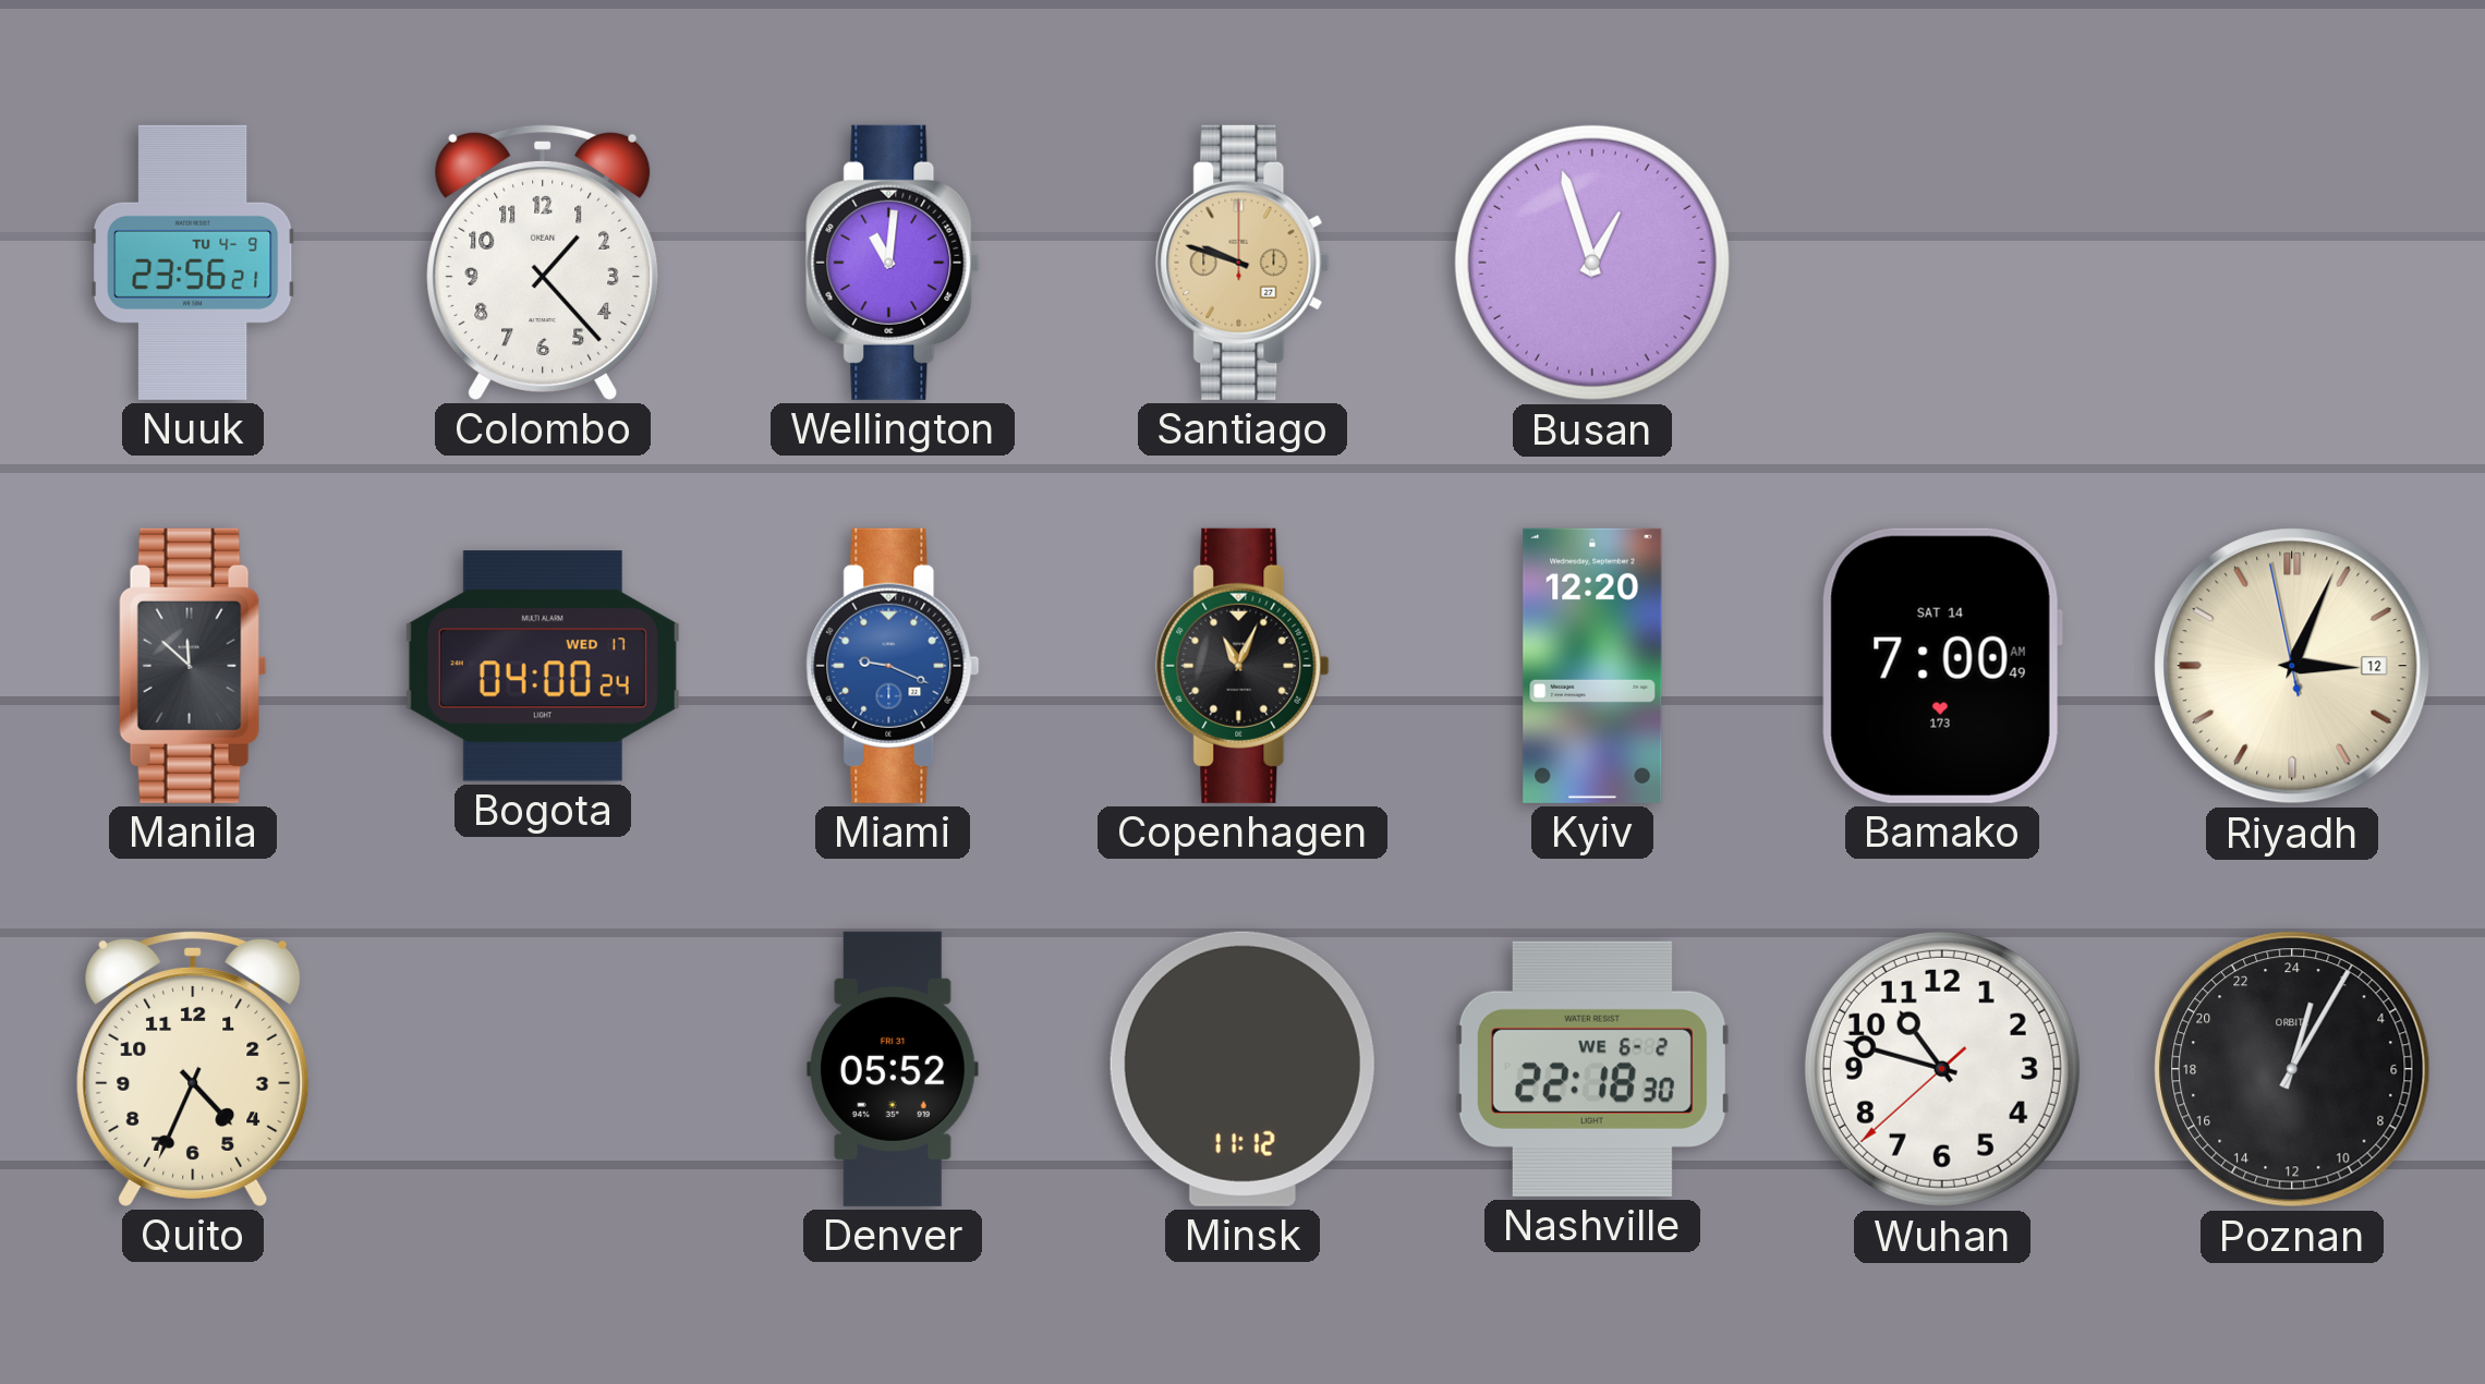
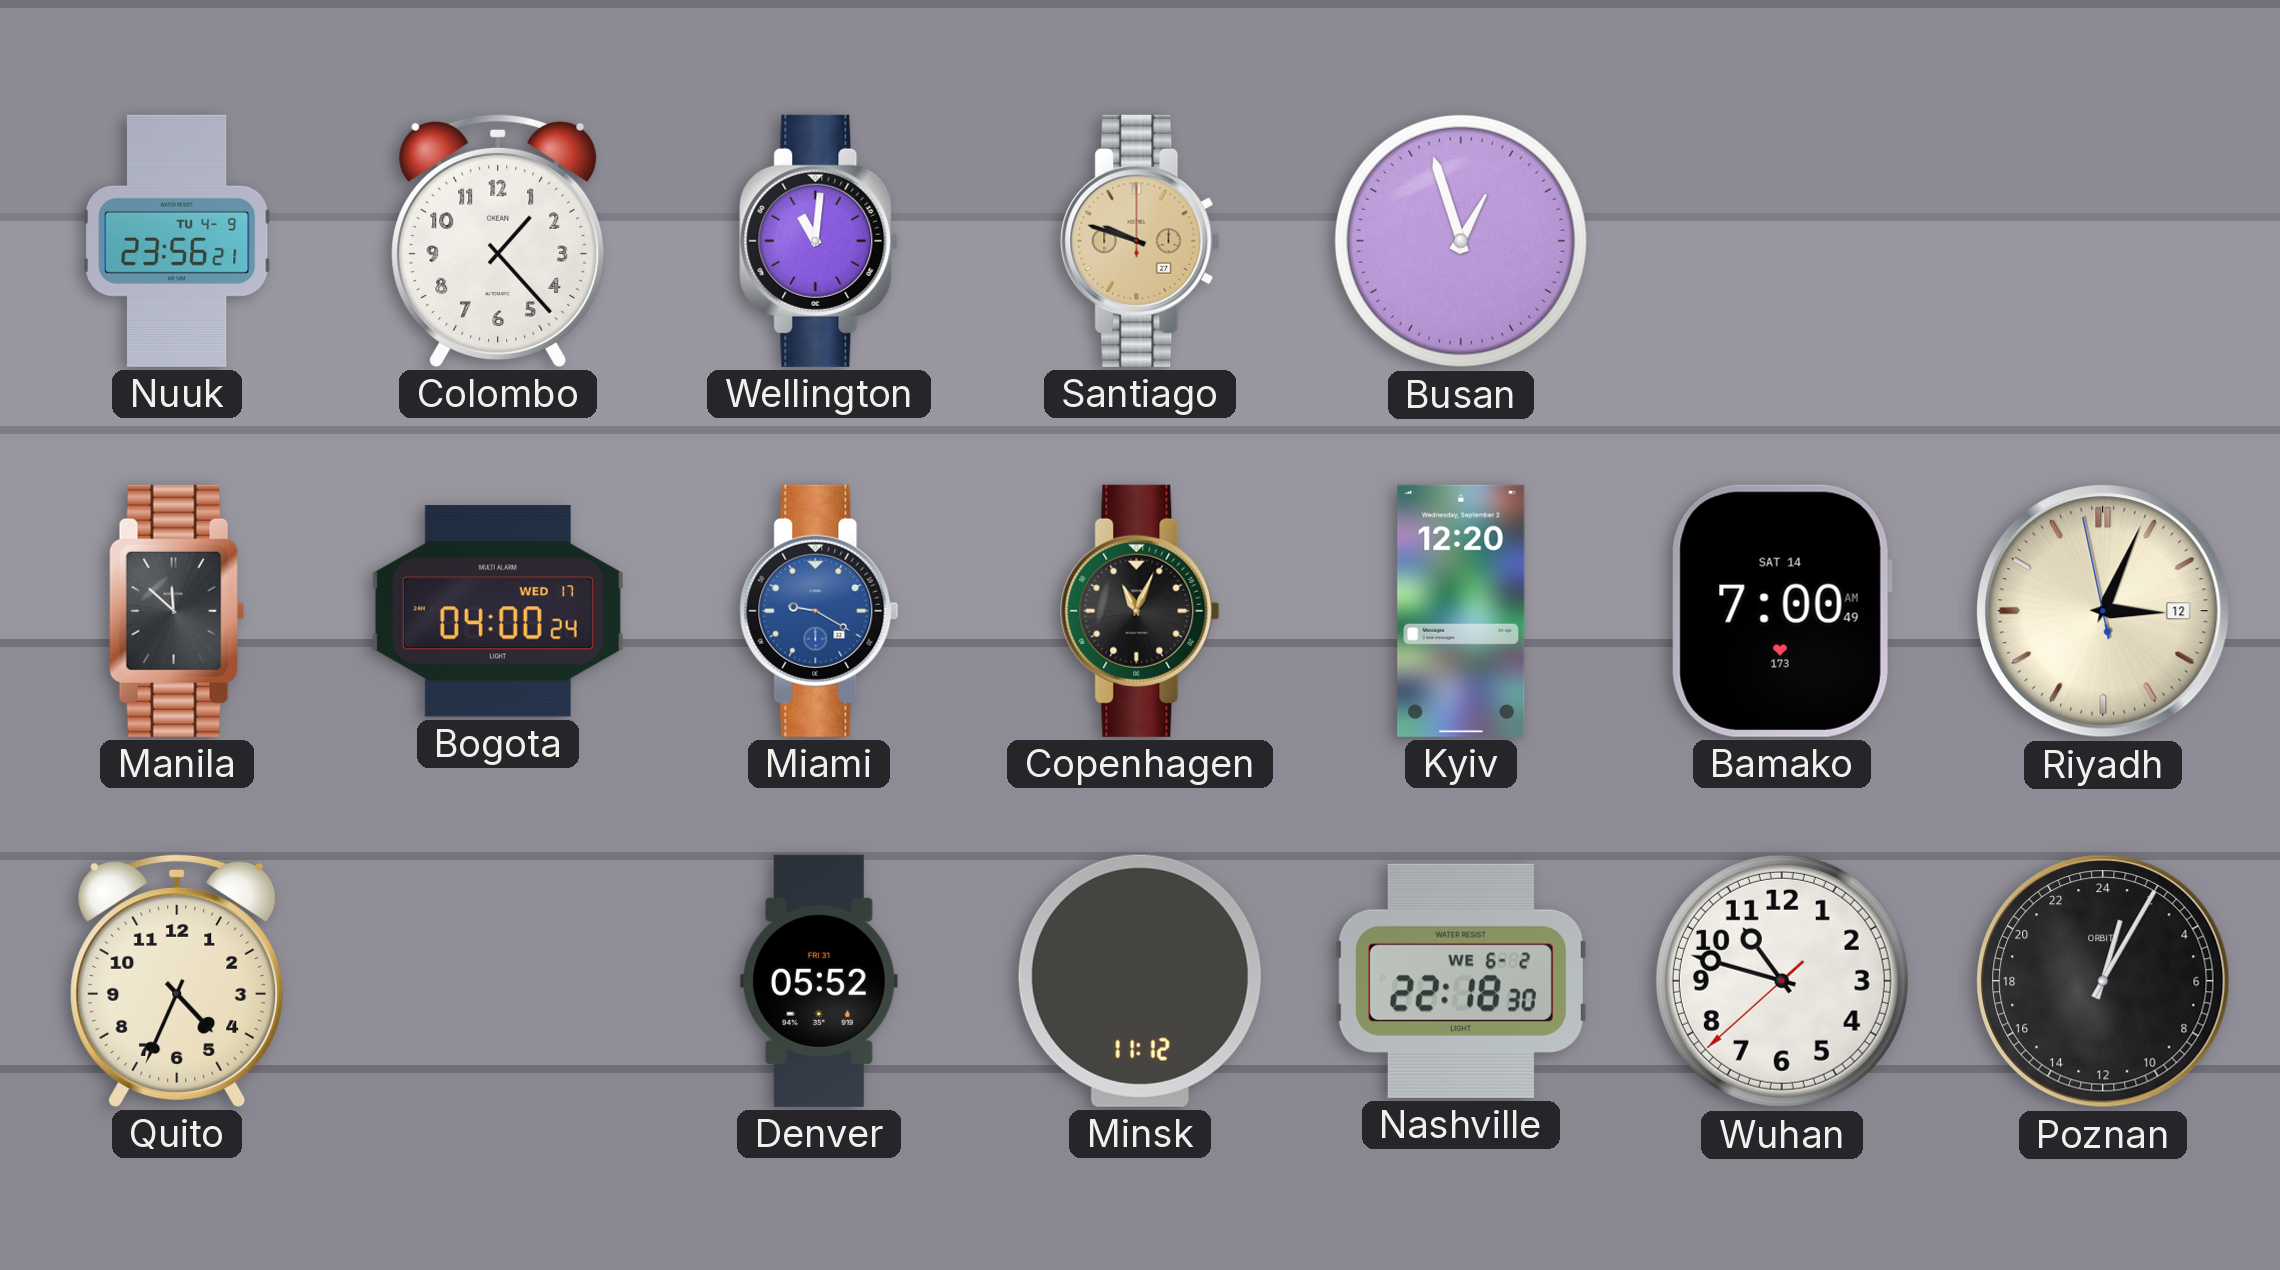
Miami: 9:19 -> 9:20 (819, 611)
